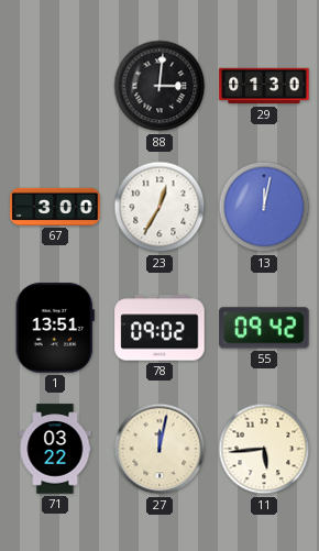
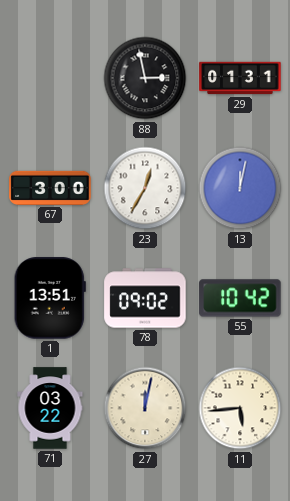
88: 3:01 -> 2:58 (145, 78)
29: 01:30 -> 01:31 (240, 78)
55: 09:42 -> 10:42 (240, 298)
